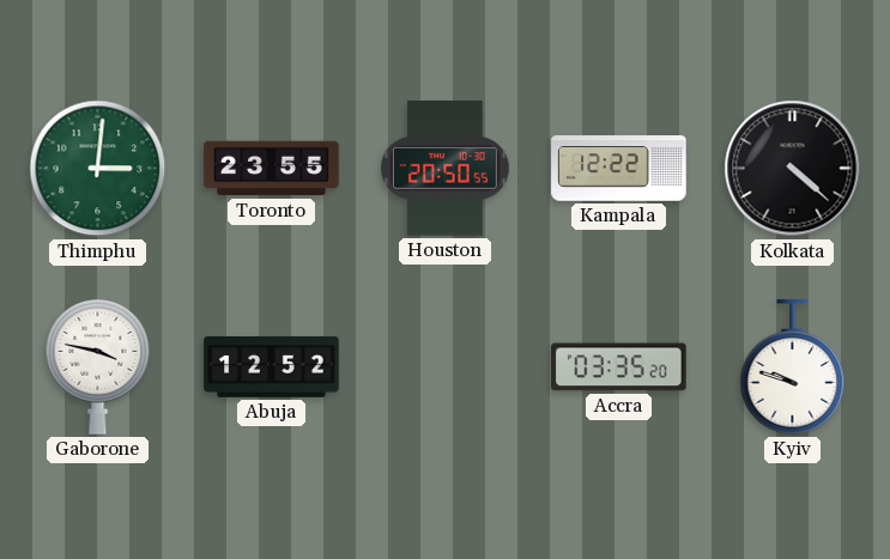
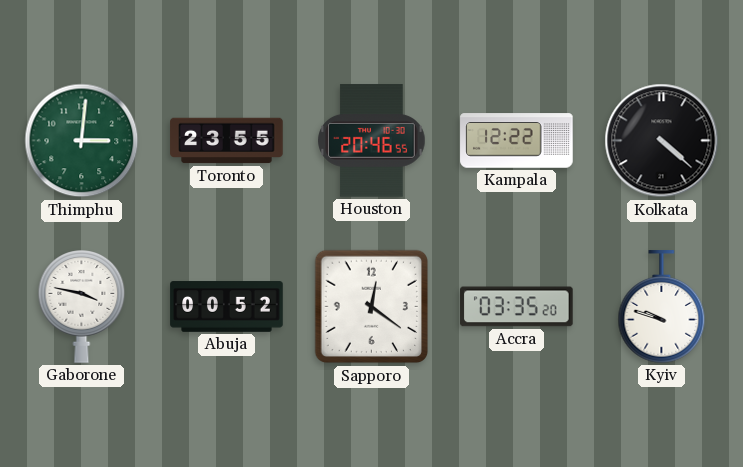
Houston: 20:50 -> 20:46 (372, 141)
Abuja: 12:52 -> 00:52 (227, 307)
Sapporo: none -> 12:21 (372, 307)
